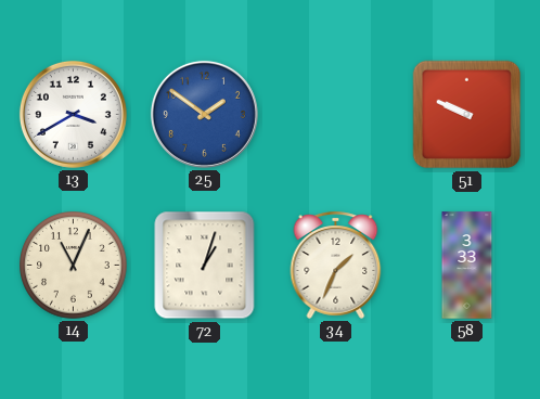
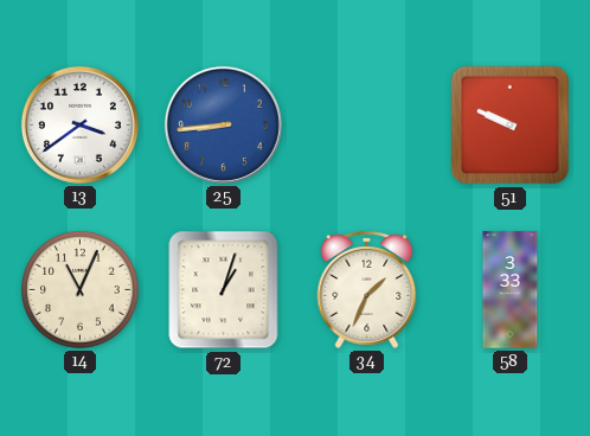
13: 3:40 -> 3:39 (79, 124)
25: 1:51 -> 8:44 (223, 124)
